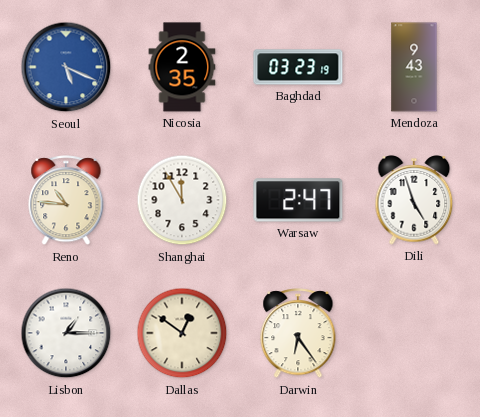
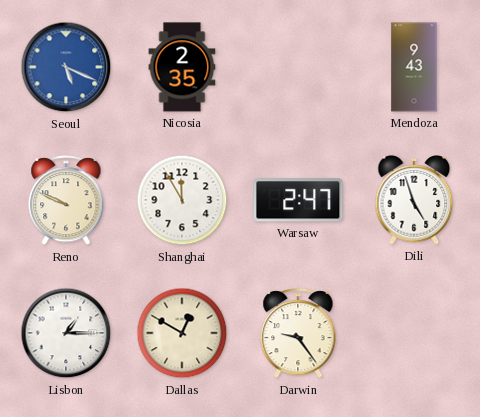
Baghdad: 03:23 -> none (298, 67)
Reno: 10:46 -> 9:49 (66, 201)
Dallas: 12:51 -> 12:50 (182, 333)
Darwin: 6:24 -> 9:24 (298, 334)
